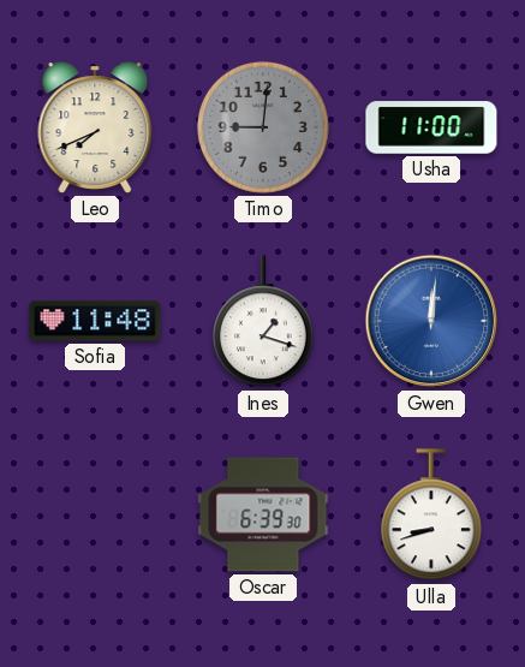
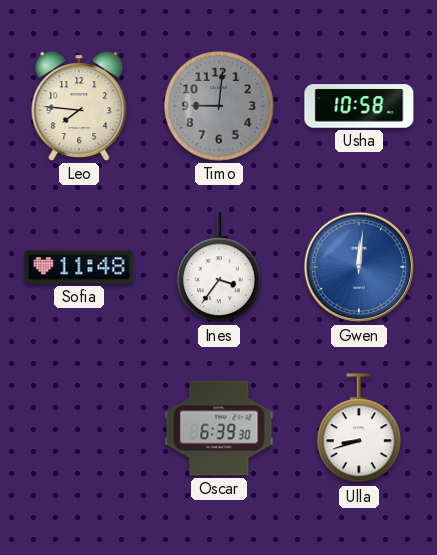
Leo: 7:41 -> 7:46 (79, 106)
Usha: 11:00 -> 10:58 (359, 106)
Ines: 1:18 -> 3:36 (219, 268)
